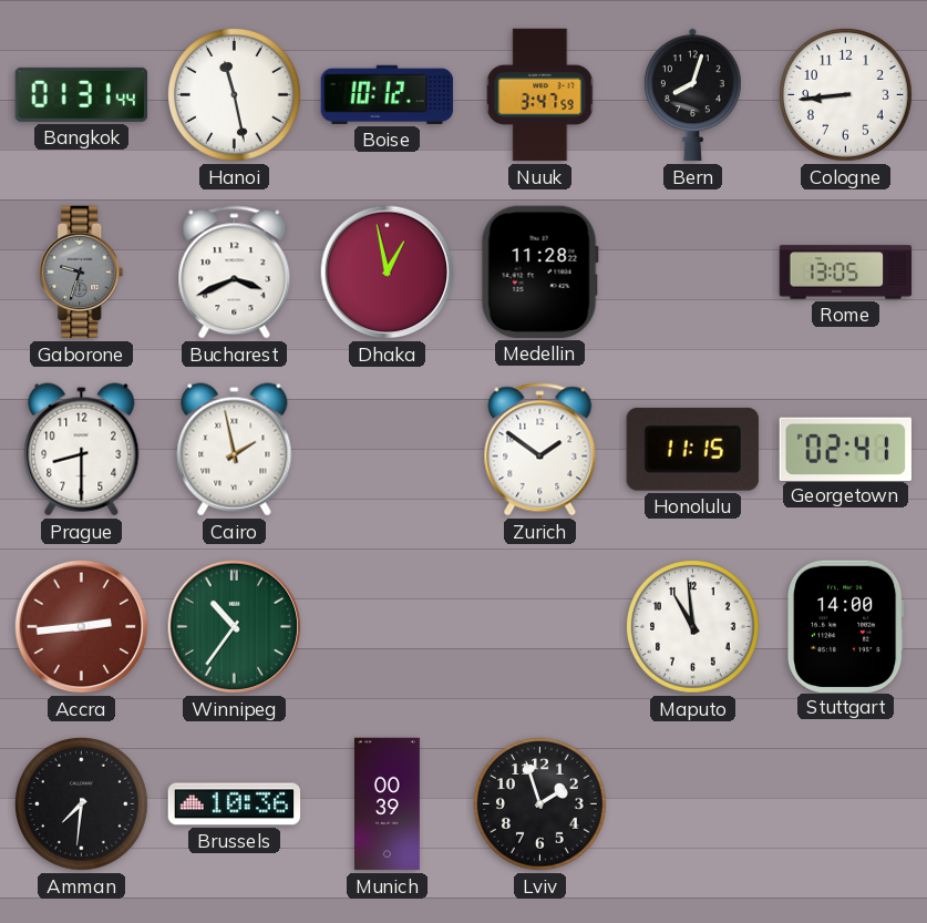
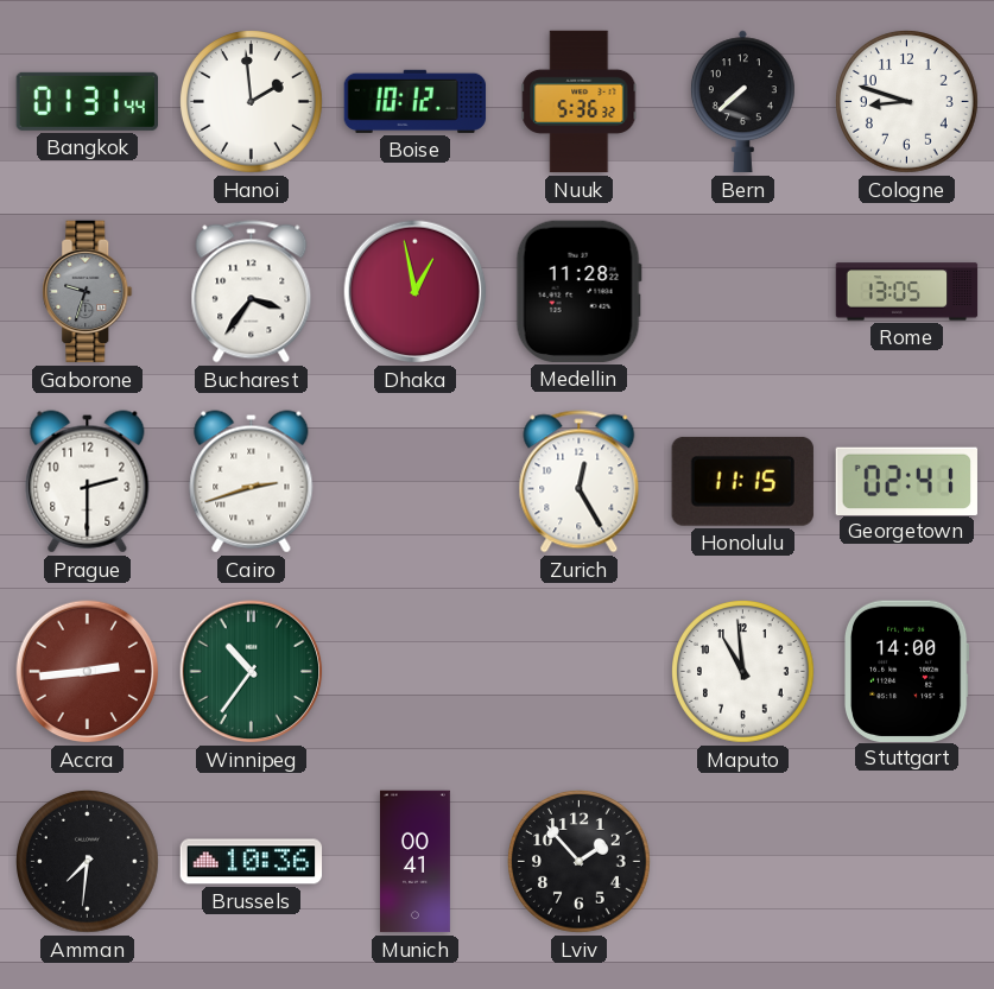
Hanoi: 11:28 -> 1:59 (252, 102)
Nuuk: 3:47 -> 5:36 (580, 102)
Bern: 8:03 -> 7:38 (743, 102)
Cologne: 8:44 -> 8:48 (907, 102)
Bucharest: 3:41 -> 3:36 (252, 292)
Prague: 8:30 -> 2:30 (88, 482)
Cairo: 1:58 -> 2:42 (252, 482)
Zurich: 1:51 -> 12:25 (580, 482)
Munich: 00:39 -> 00:41 (414, 862)
Lviv: 1:57 -> 1:53 (580, 862)
